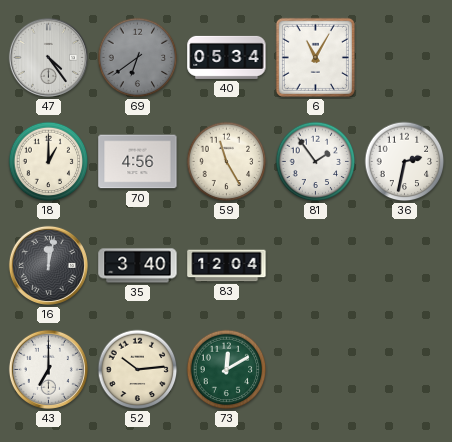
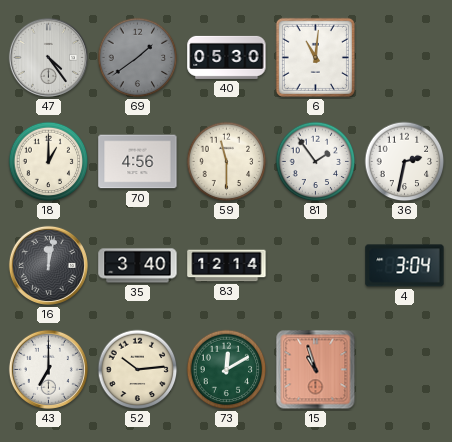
69: 6:39 -> 1:39 (138, 58)
40: 05:34 -> 05:30 (227, 57)
6: 11:05 -> 11:01 (315, 57)
59: 11:25 -> 11:30 (227, 162)
83: 12:04 -> 12:14 (227, 266)
4: none -> 3:04 (405, 266)
15: none -> 10:57 (316, 370)
